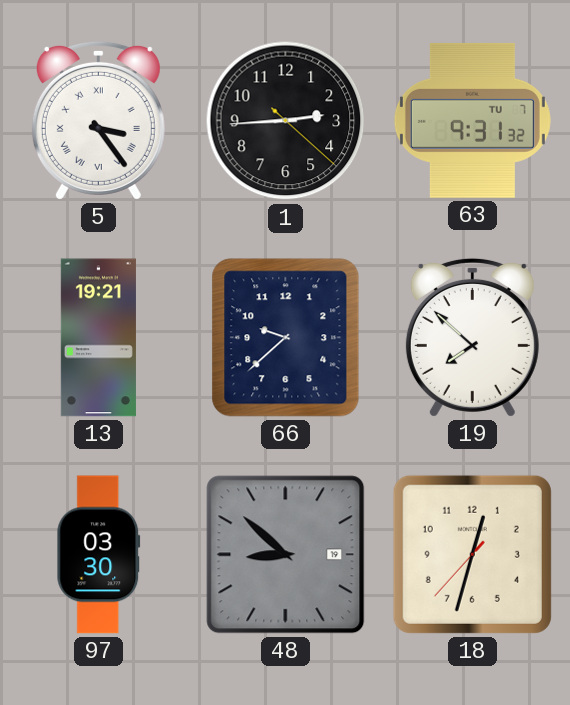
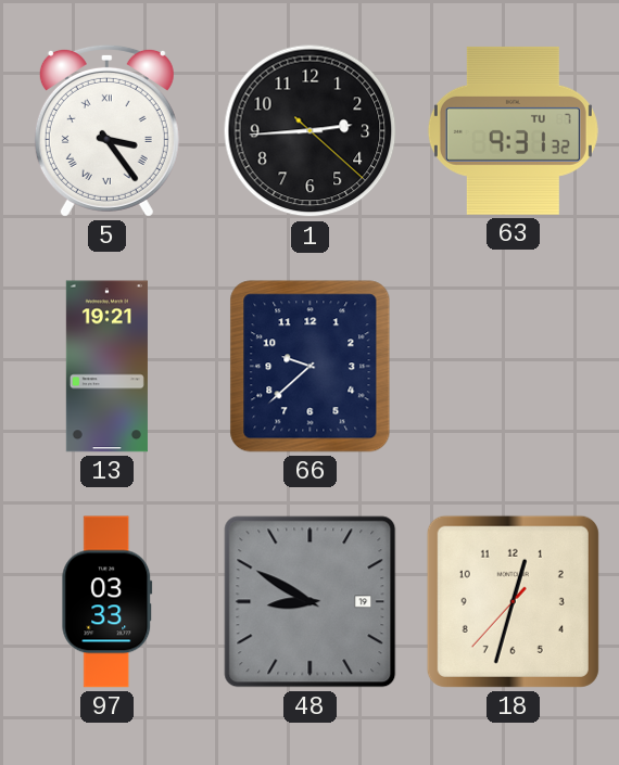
19: 7:52 -> none (472, 337)
97: 03:30 -> 03:33 (108, 602)
48: 8:52 -> 8:50 (311, 602)
